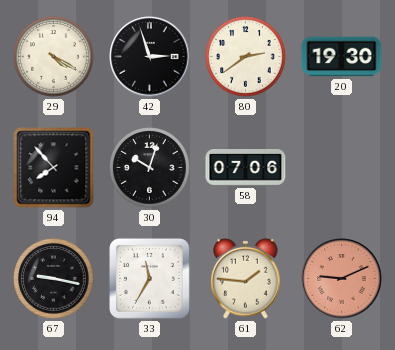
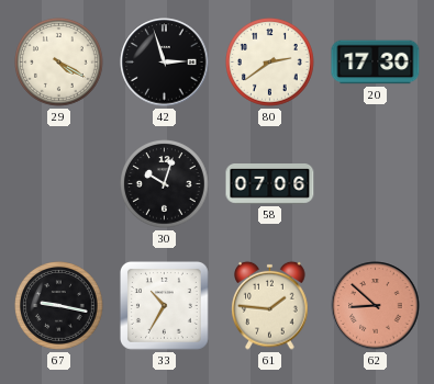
20: 19:30 -> 17:30 (376, 63)
94: 7:53 -> none (54, 168)
33: 11:35 -> 10:35 (164, 305)
62: 9:11 -> 8:52 (376, 306)
